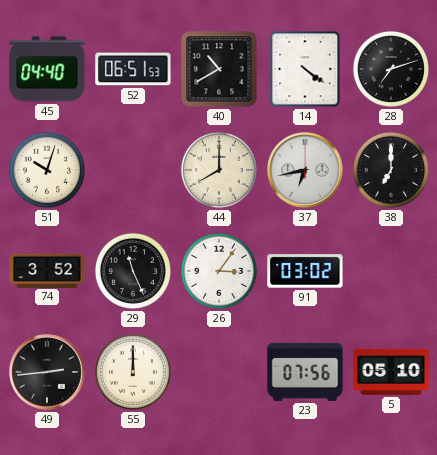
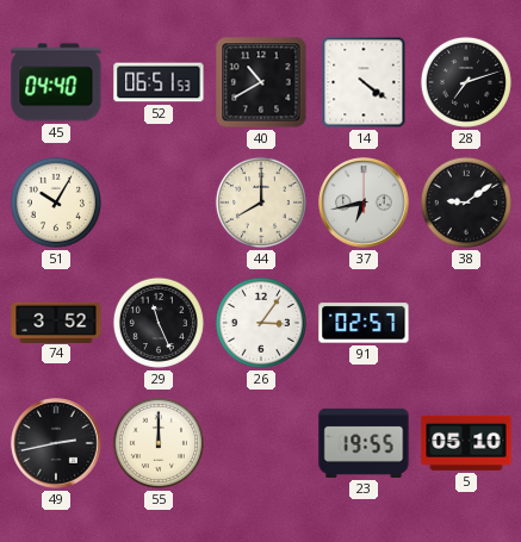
51: 10:03 -> 10:05 (56, 203)
38: 7:00 -> 9:09 (466, 203)
91: 03:02 -> 02:57 (364, 323)
49: 2:44 -> 2:43 (56, 443)
23: 07:56 -> 19:55 (364, 443)
